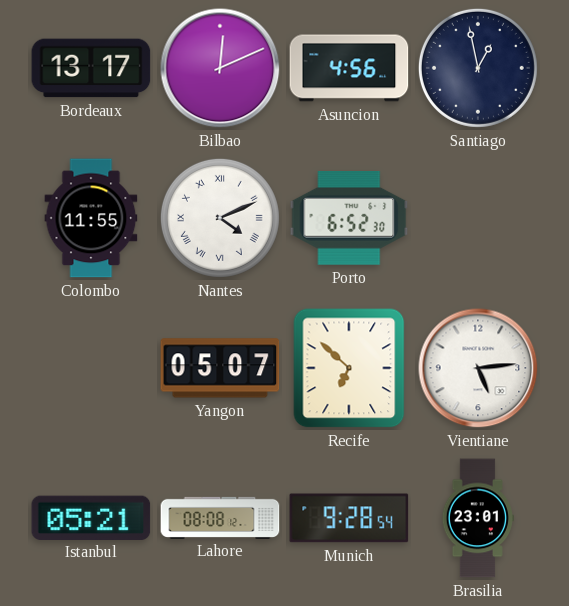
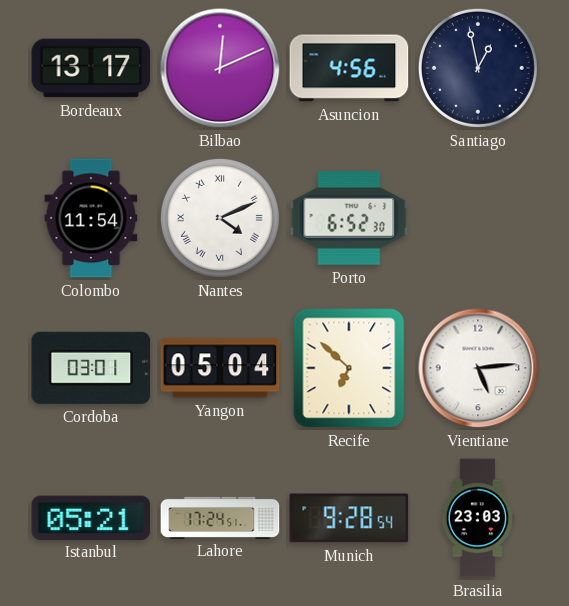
Colombo: 11:55 -> 11:54 (91, 218)
Cordoba: none -> 03:01 (91, 368)
Yangon: 05:07 -> 05:04 (220, 368)
Lahore: 08:08 -> 17:24 (220, 517)
Brasilia: 23:01 -> 23:03 (478, 518)
